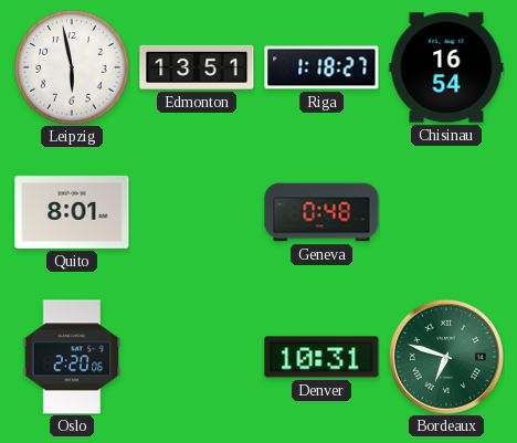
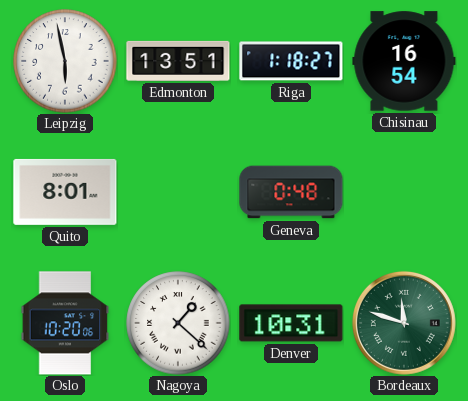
Oslo: 2:20 -> 10:20 (65, 323)
Nagoya: none -> 1:22 (178, 323)
Bordeaux: 6:48 -> 11:48 (404, 323)
